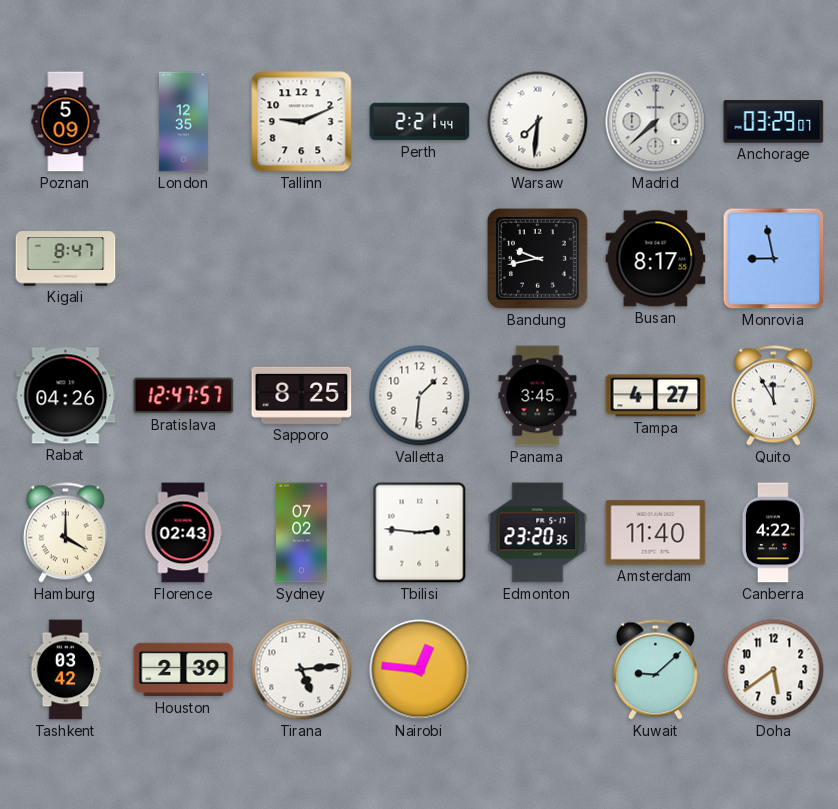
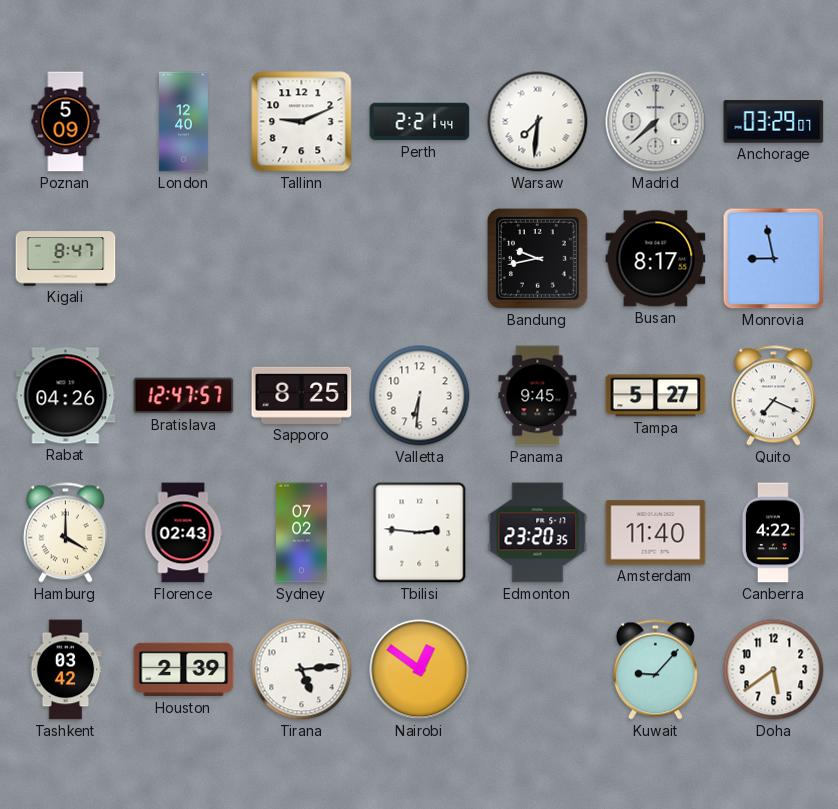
London: 12:35 -> 12:40 (183, 122)
Valletta: 1:31 -> 6:31 (420, 396)
Panama: 3:45 -> 9:45 (538, 396)
Tampa: 4:27 -> 5:27 (656, 396)
Quito: 11:55 -> 7:19 (773, 396)
Nairobi: 12:46 -> 12:51 (420, 670)
Kuwait: 9:08 -> 9:07 (655, 670)
